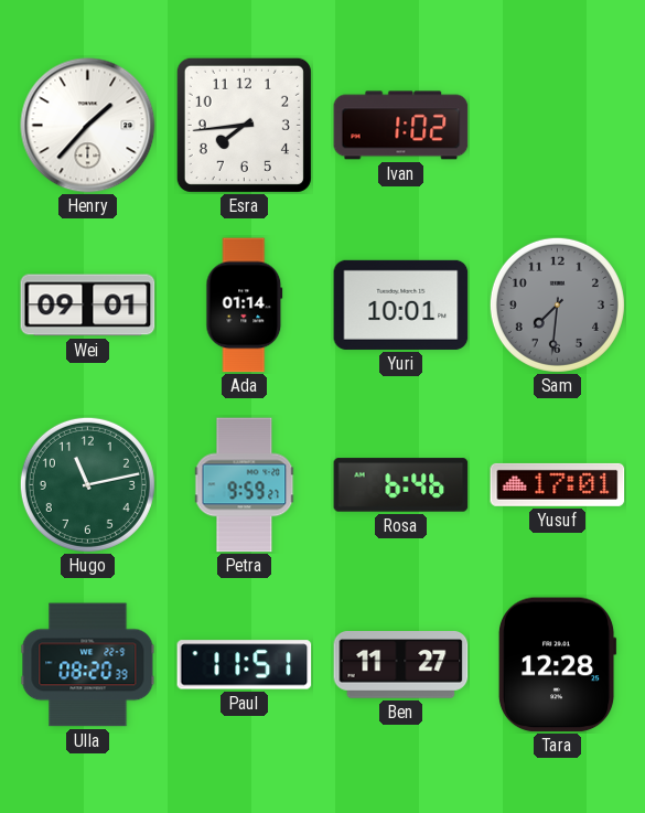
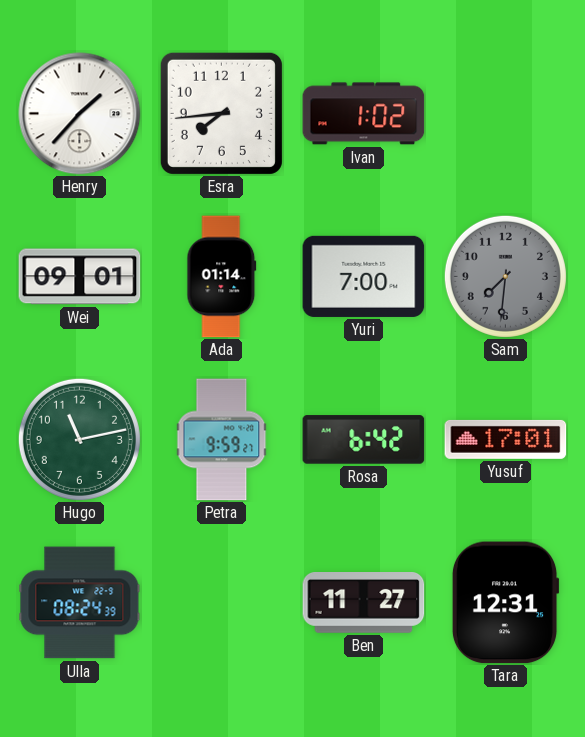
Yuri: 10:01 -> 7:00 (364, 276)
Rosa: 6:46 -> 6:42 (364, 440)
Ulla: 08:20 -> 08:24 (80, 603)
Paul: 11:51 -> none (245, 665)
Tara: 12:28 -> 12:31 (505, 603)
